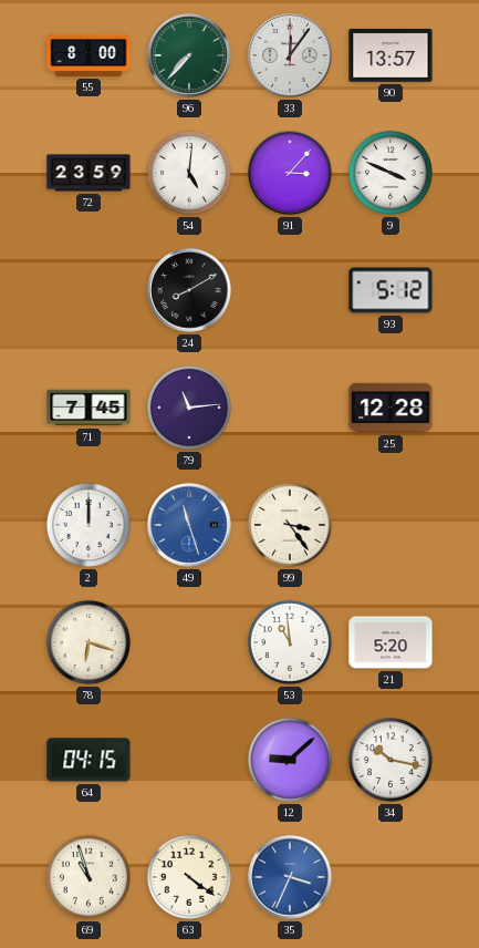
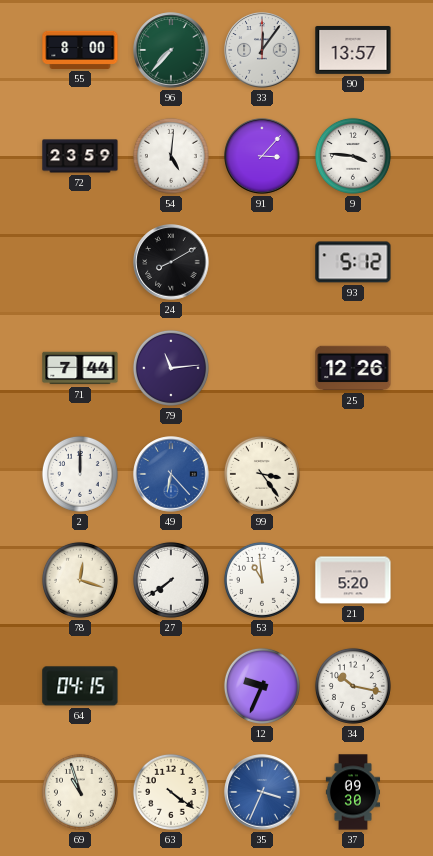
9: 3:49 -> 3:46 (353, 156)
71: 7:45 -> 7:44 (80, 368)
25: 12:28 -> 12:26 (353, 368)
49: 11:27 -> 6:23 (171, 474)
78: 6:18 -> 12:18 (80, 580)
27: none -> 7:39 (171, 580)
12: 9:08 -> 9:34 (262, 686)
37: none -> 09:30 (352, 792)
